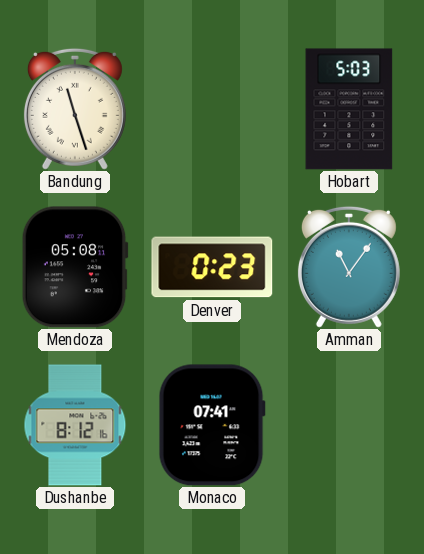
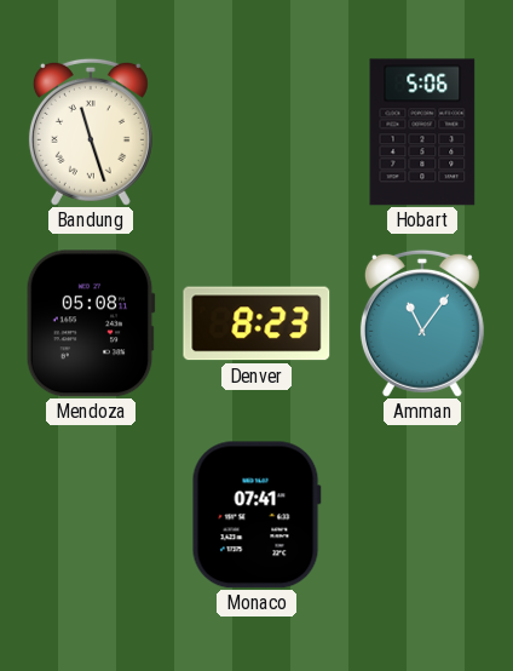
Hobart: 5:03 -> 5:06 (422, 132)
Denver: 0:23 -> 8:23 (256, 323)
Dushanbe: 8:12 -> none (75, 425)
